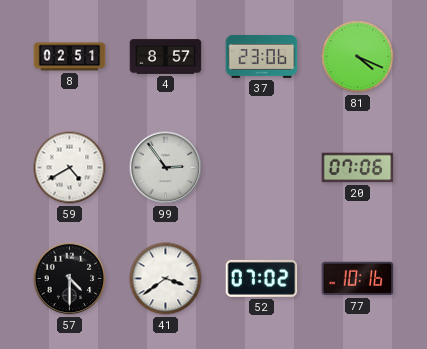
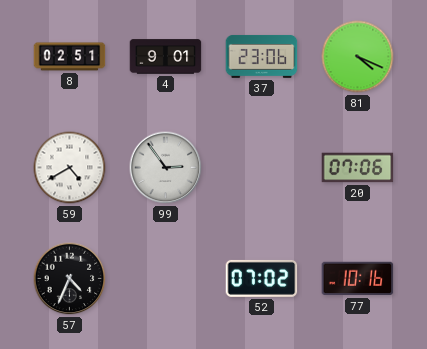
4: 8:57 -> 9:01 (166, 57)
57: 4:30 -> 4:34 (70, 279)
41: 3:39 -> none (166, 279)
